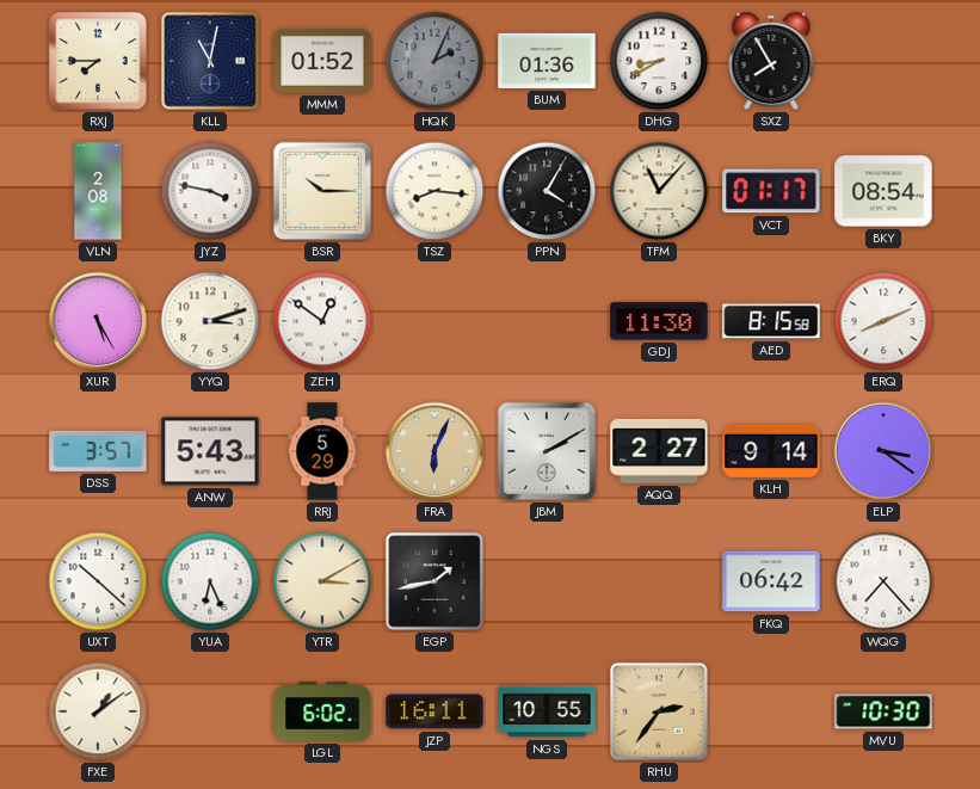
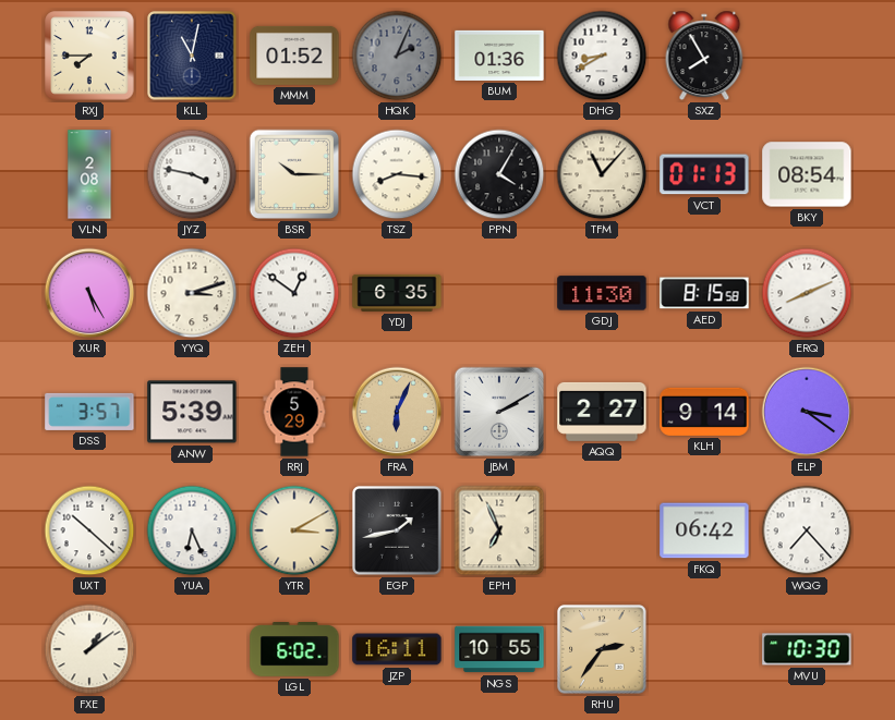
VCT: 01:17 -> 01:13 (704, 174)
YDJ: none -> 6:35 (397, 293)
ANW: 5:43 -> 5:39 (192, 412)
EPH: none -> 6:56 (499, 530)
